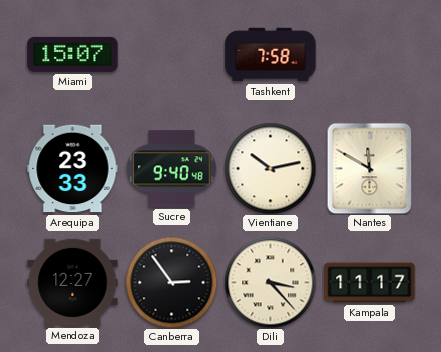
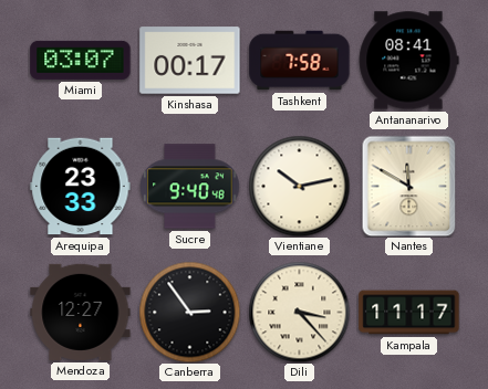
Miami: 15:07 -> 03:07 (81, 60)
Kinshasa: none -> 00:17 (190, 61)
Antananarivo: none -> 08:41 (408, 61)
